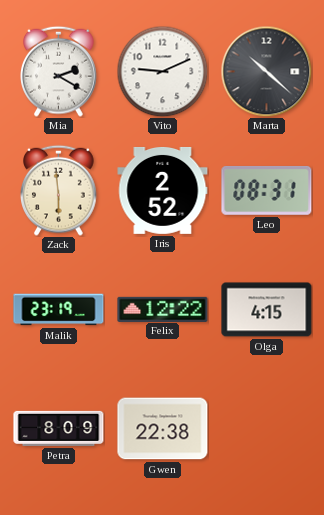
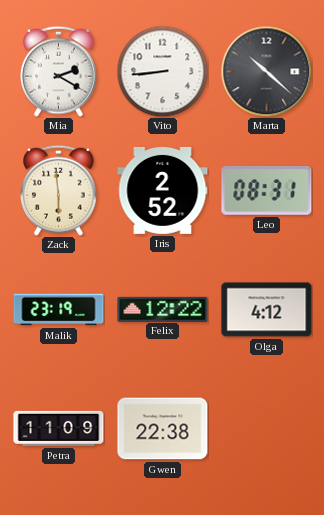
Vito: 9:11 -> 8:44 (162, 71)
Olga: 4:15 -> 4:12 (267, 310)
Petra: 8:09 -> 11:09 (59, 428)
